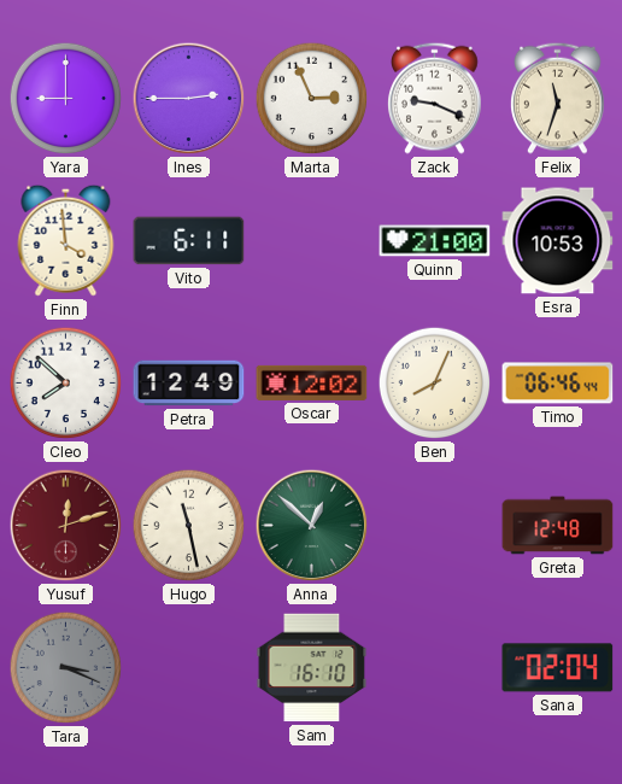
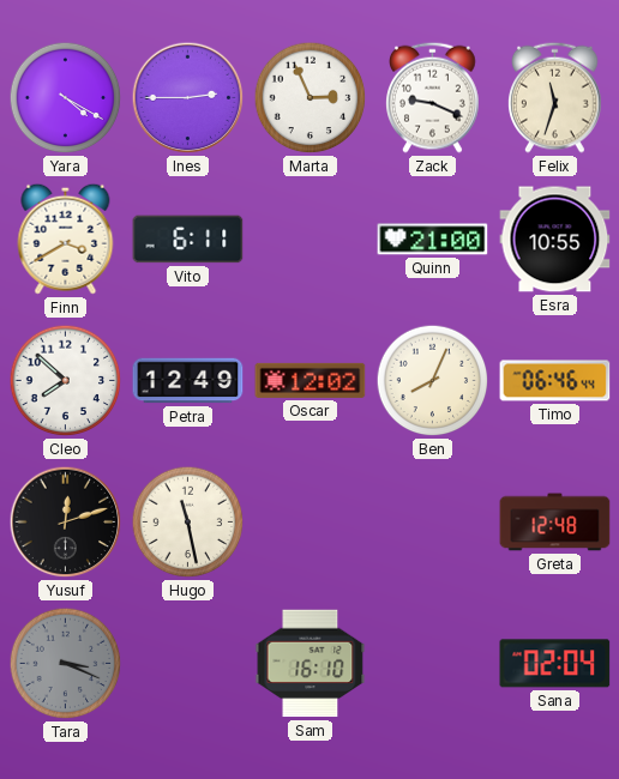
Yara: 9:00 -> 4:20 (66, 98)
Finn: 3:59 -> 3:40 (66, 238)
Esra: 10:53 -> 10:55 (555, 240)
Yusuf dial: burgundy -> black (66, 523)
Anna: 12:52 -> none (312, 526)
